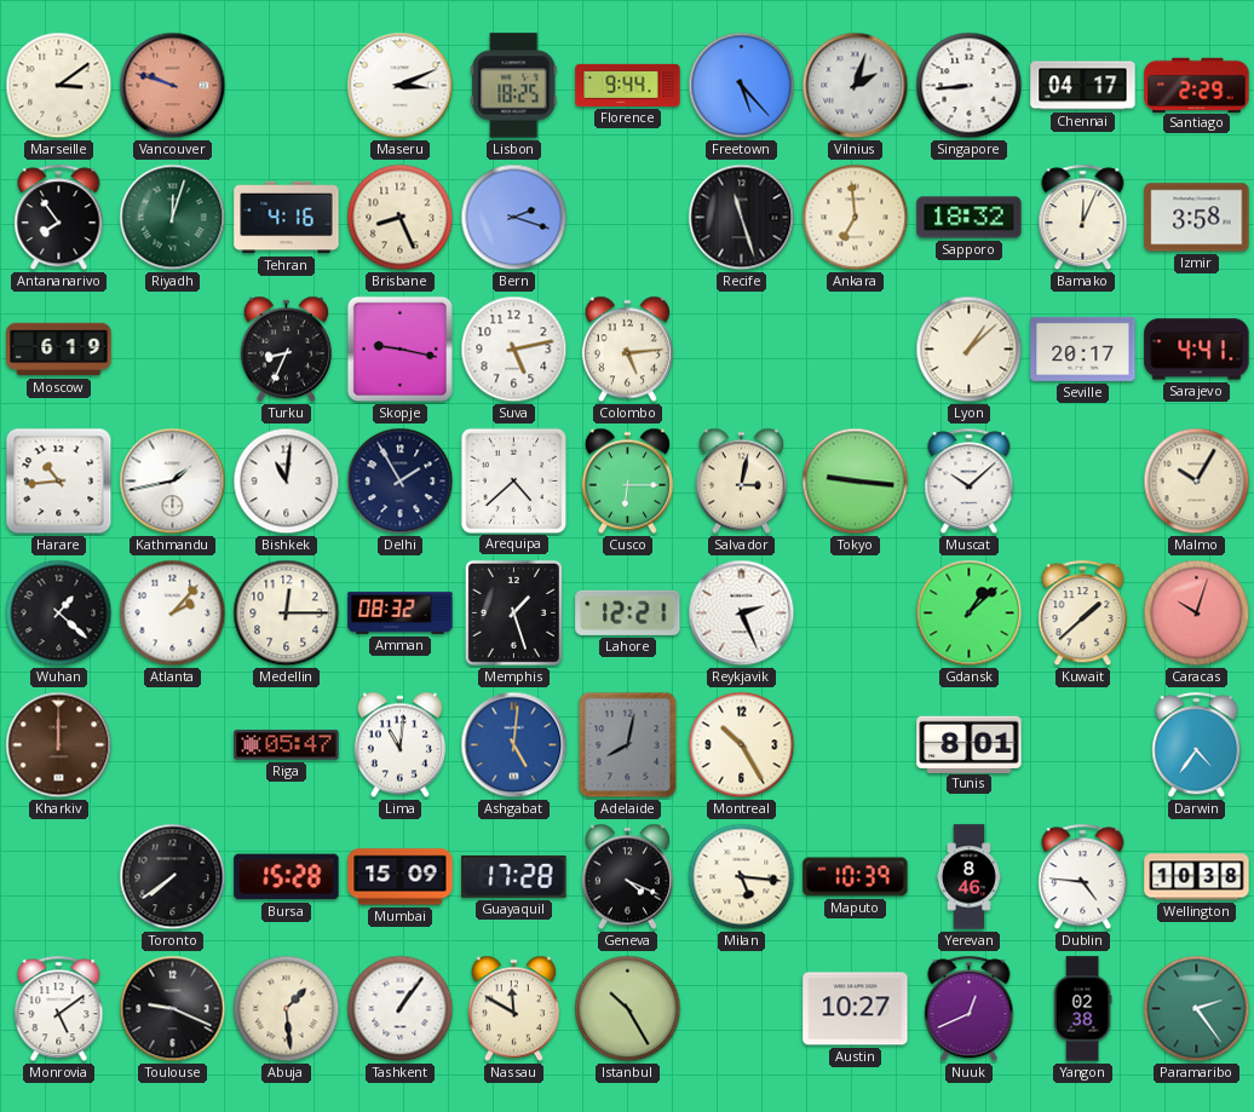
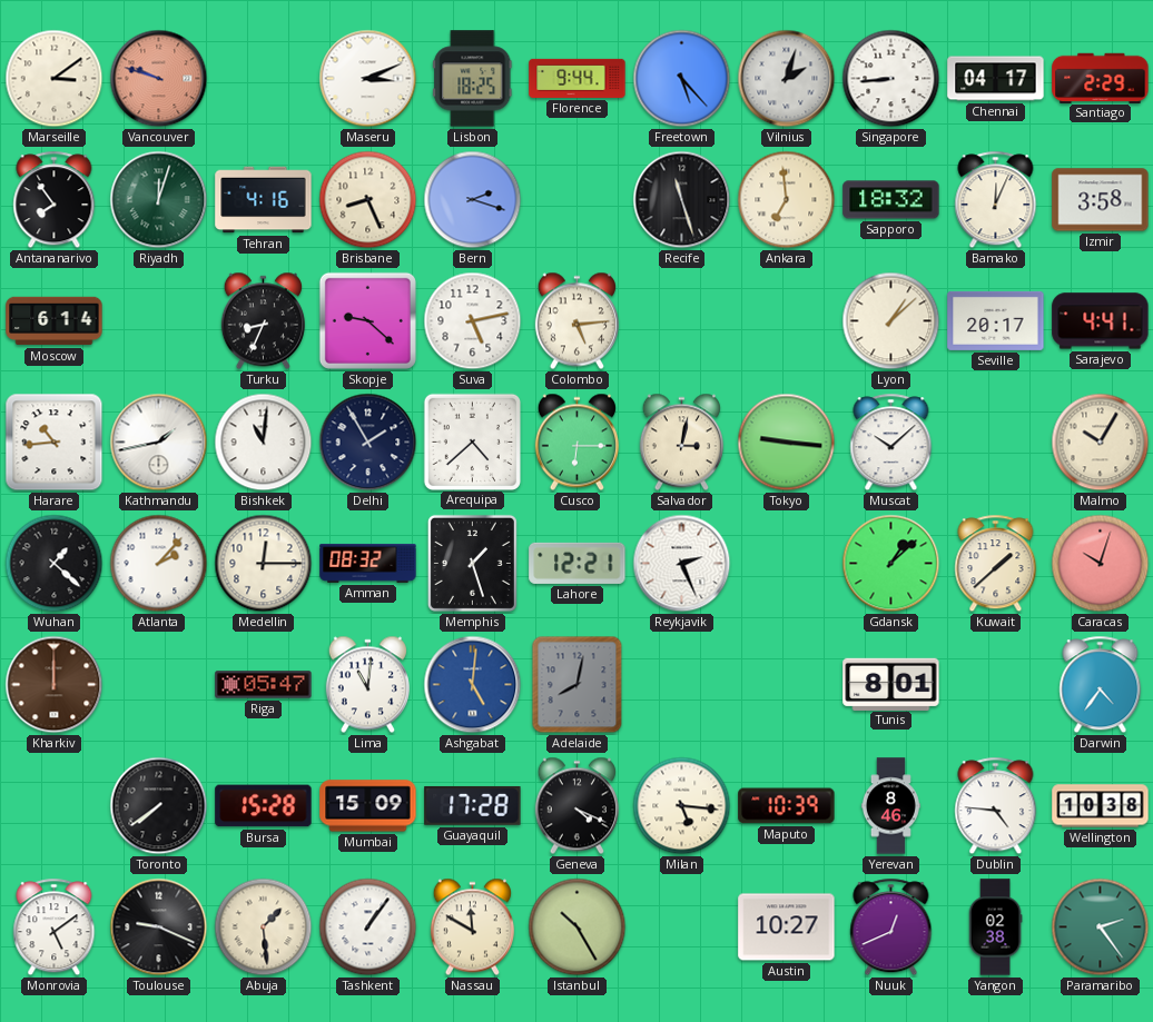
Moscow: 6:19 -> 6:14 (55, 321)
Skopje: 9:17 -> 9:22 (367, 320)
Montreal: 10:25 -> none (742, 745)
